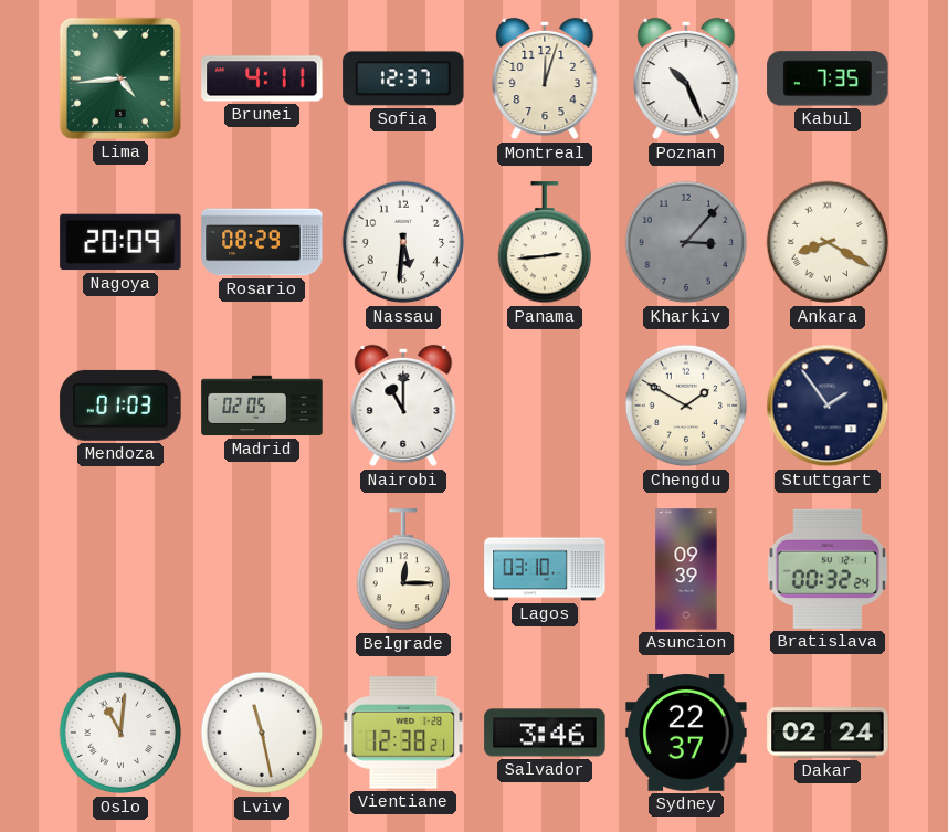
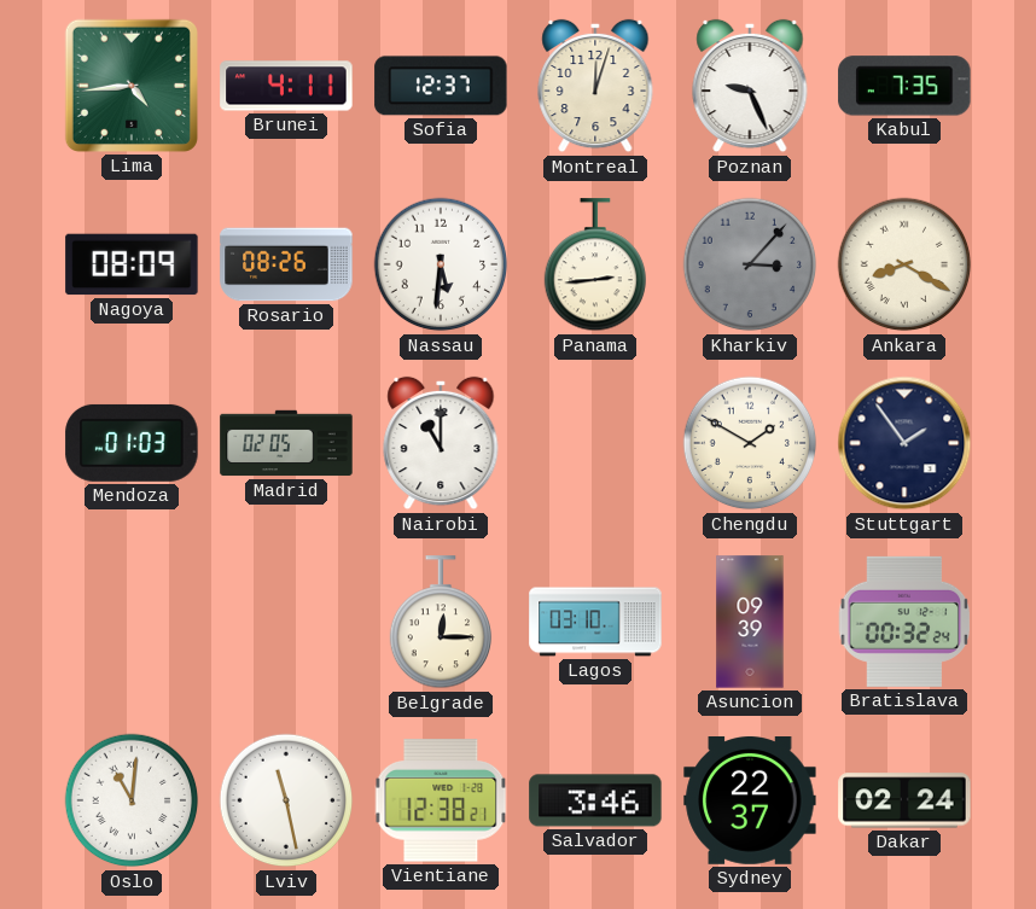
Poznan: 10:26 -> 9:26 (750, 86)
Nagoya: 20:09 -> 08:09 (132, 264)
Rosario: 08:29 -> 08:26 (286, 264)
